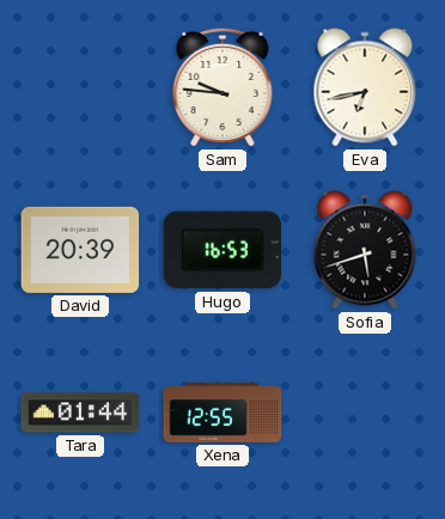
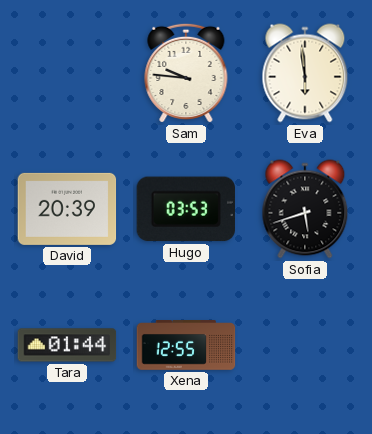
Eva: 6:43 -> 5:59 (305, 73)
Hugo: 16:53 -> 03:53 (186, 209)
